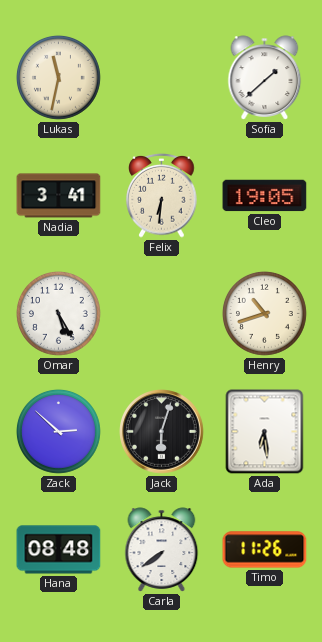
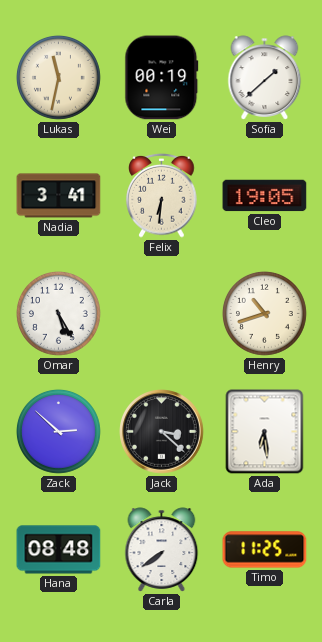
Wei: none -> 00:19 (162, 78)
Jack: 6:03 -> 3:22 (162, 432)
Timo: 11:26 -> 11:25 (265, 550)
